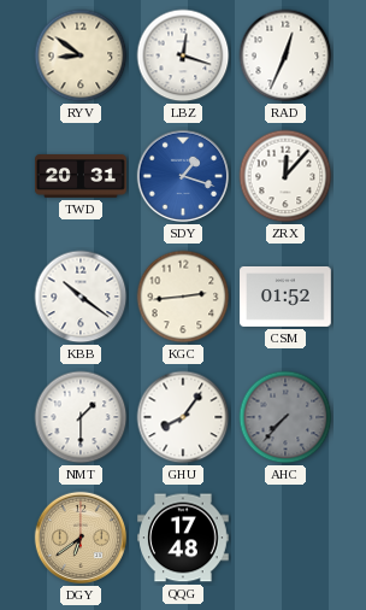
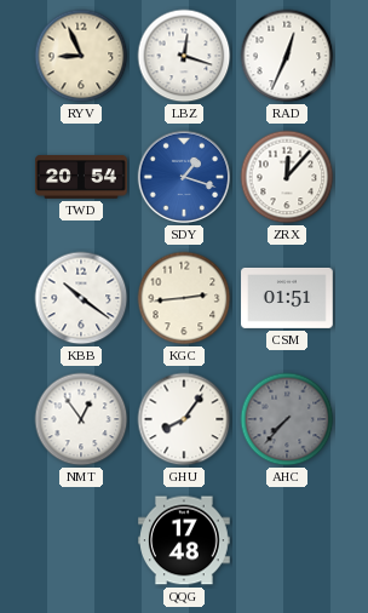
RYV: 8:51 -> 8:56 (81, 56)
TWD: 20:31 -> 20:54 (81, 178)
CSM: 01:52 -> 01:51 (287, 298)
NMT: 1:30 -> 12:54 (81, 419)
DGY: 6:39 -> none (81, 538)
